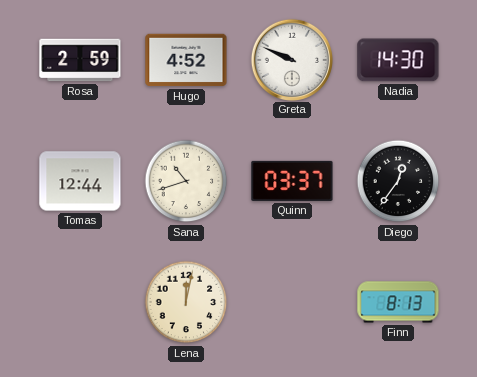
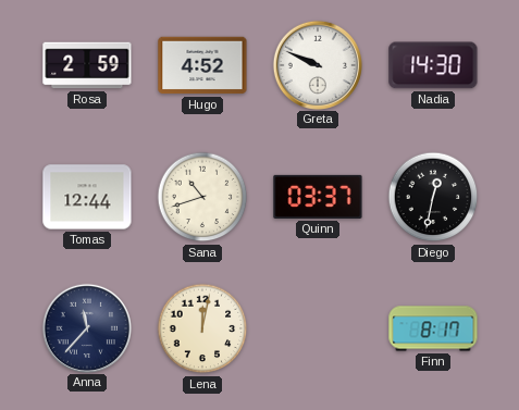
Diego: 12:36 -> 12:32 (433, 197)
Anna: none -> 11:37 (86, 327)
Finn: 8:13 -> 8:17 (433, 328)
